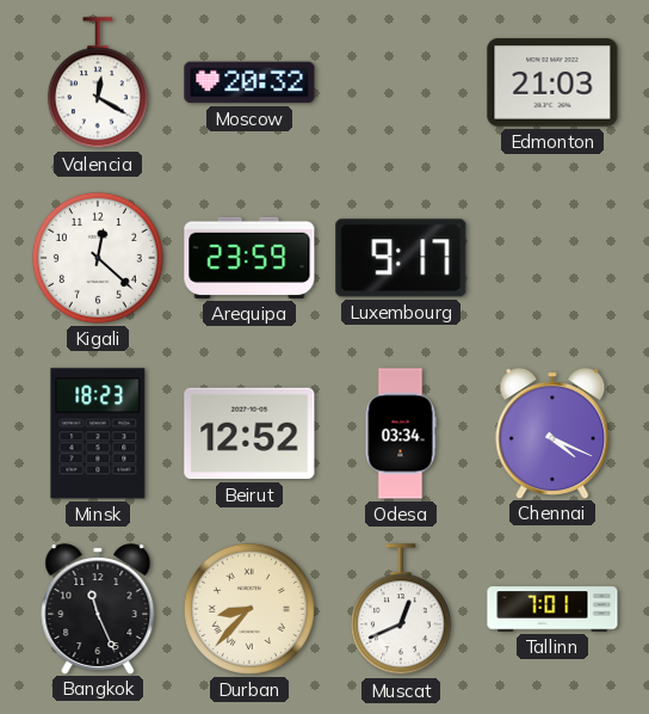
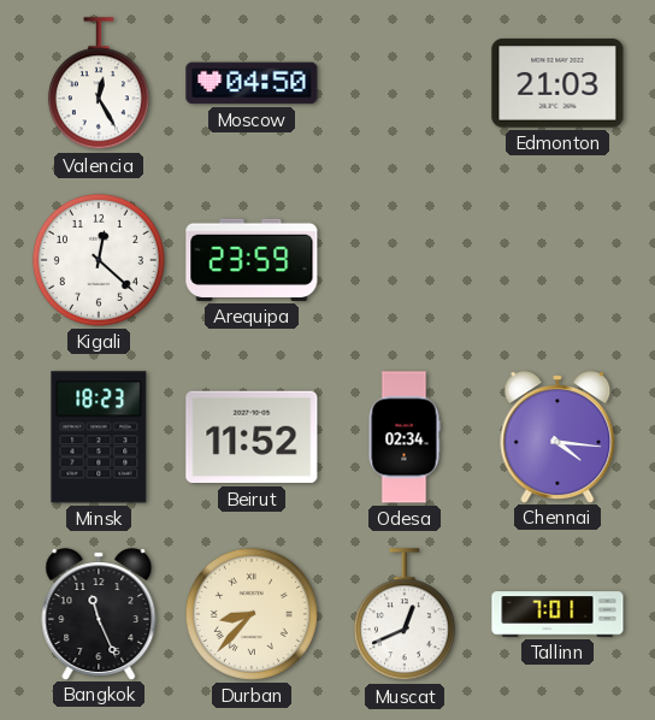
Valencia: 12:20 -> 12:25 (99, 84)
Moscow: 20:32 -> 04:50 (252, 83)
Luxembourg: 9:17 -> none (401, 258)
Beirut: 12:52 -> 11:52 (252, 437)
Odesa: 03:34 -> 02:34 (405, 437)
Chennai: 4:19 -> 4:16 (557, 437)
